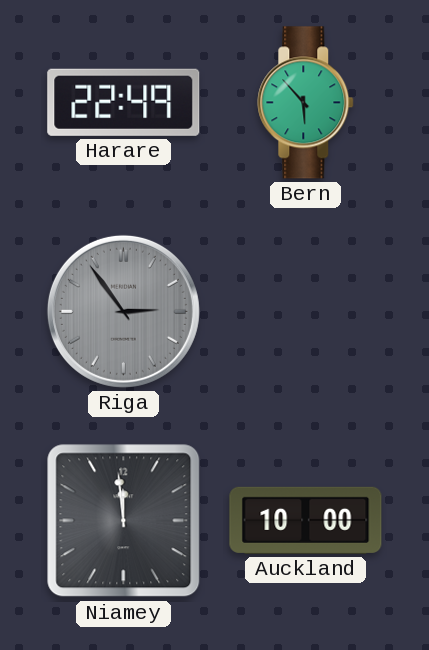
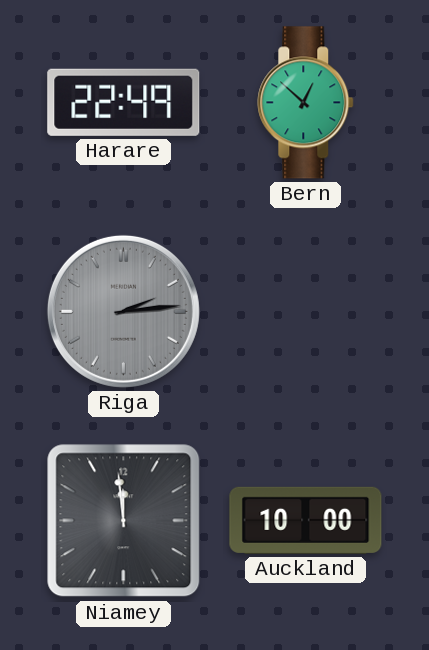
Bern: 5:53 -> 12:52 (306, 103)
Riga: 2:54 -> 2:14 (123, 311)
